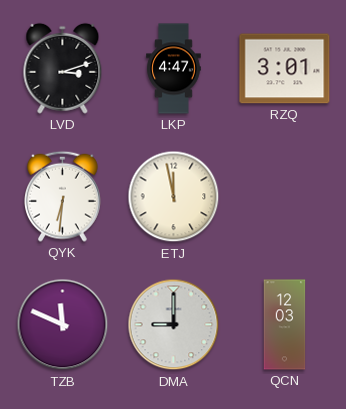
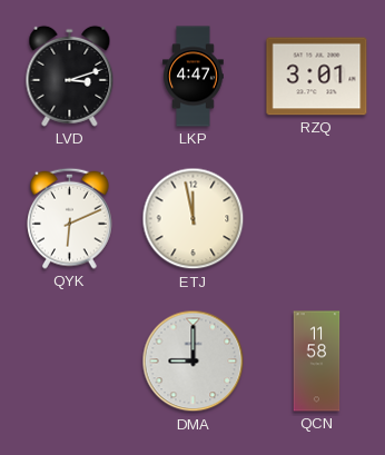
QYK: 6:31 -> 6:11 (70, 218)
TZB: 11:49 -> none (63, 325)
QCN: 12:03 -> 11:58 (317, 362)
